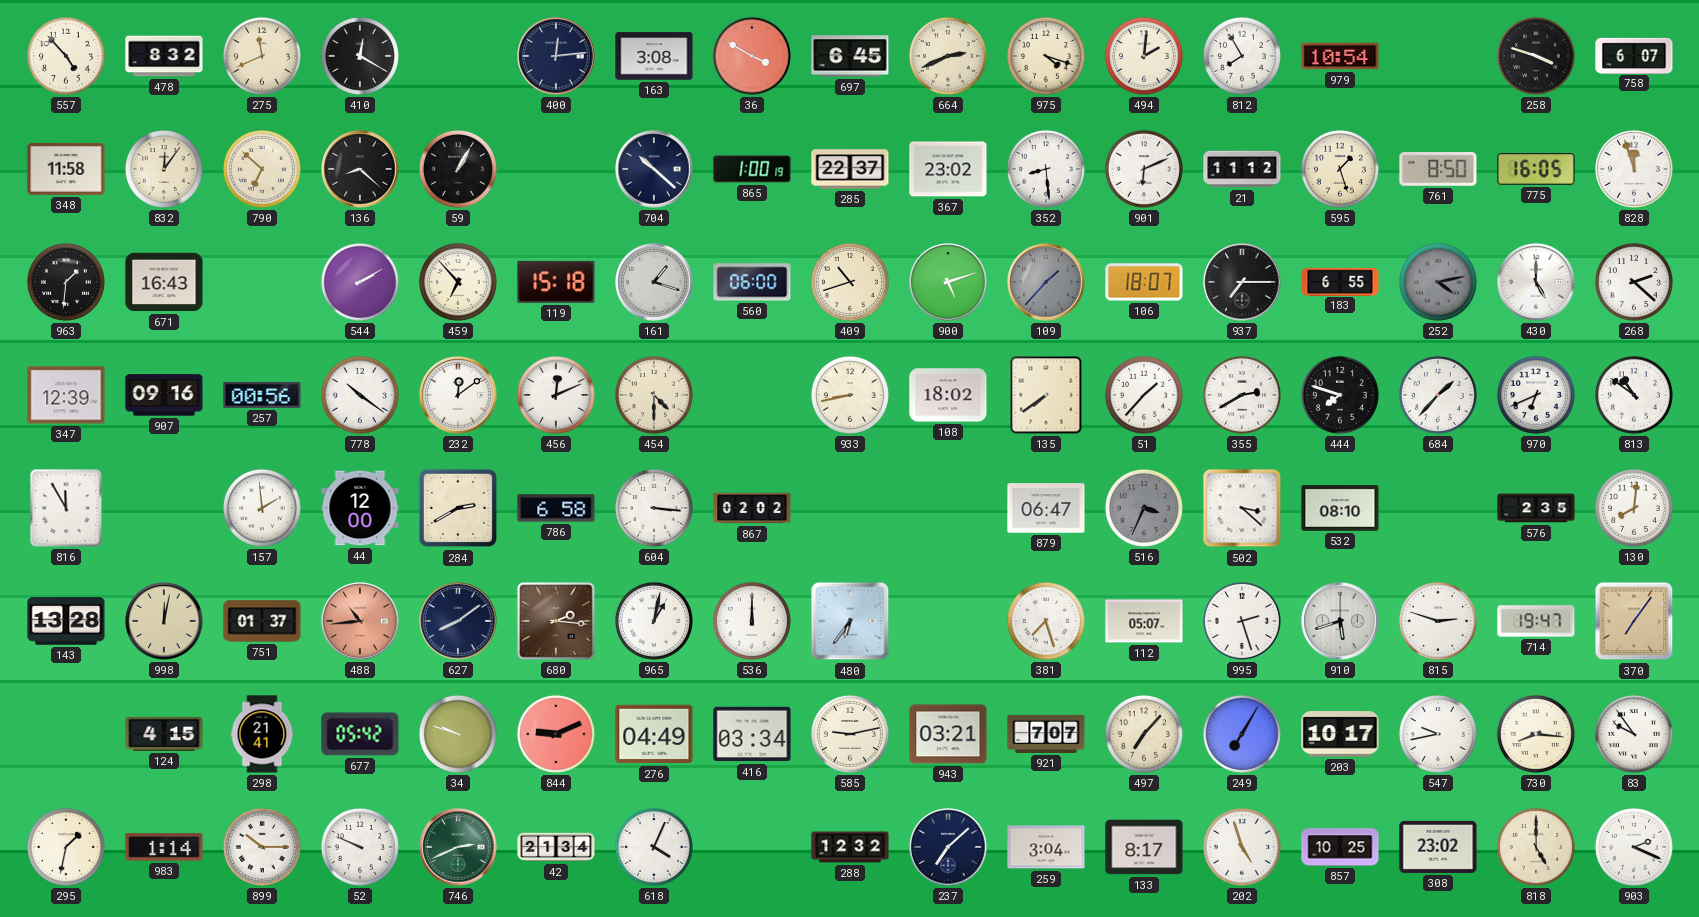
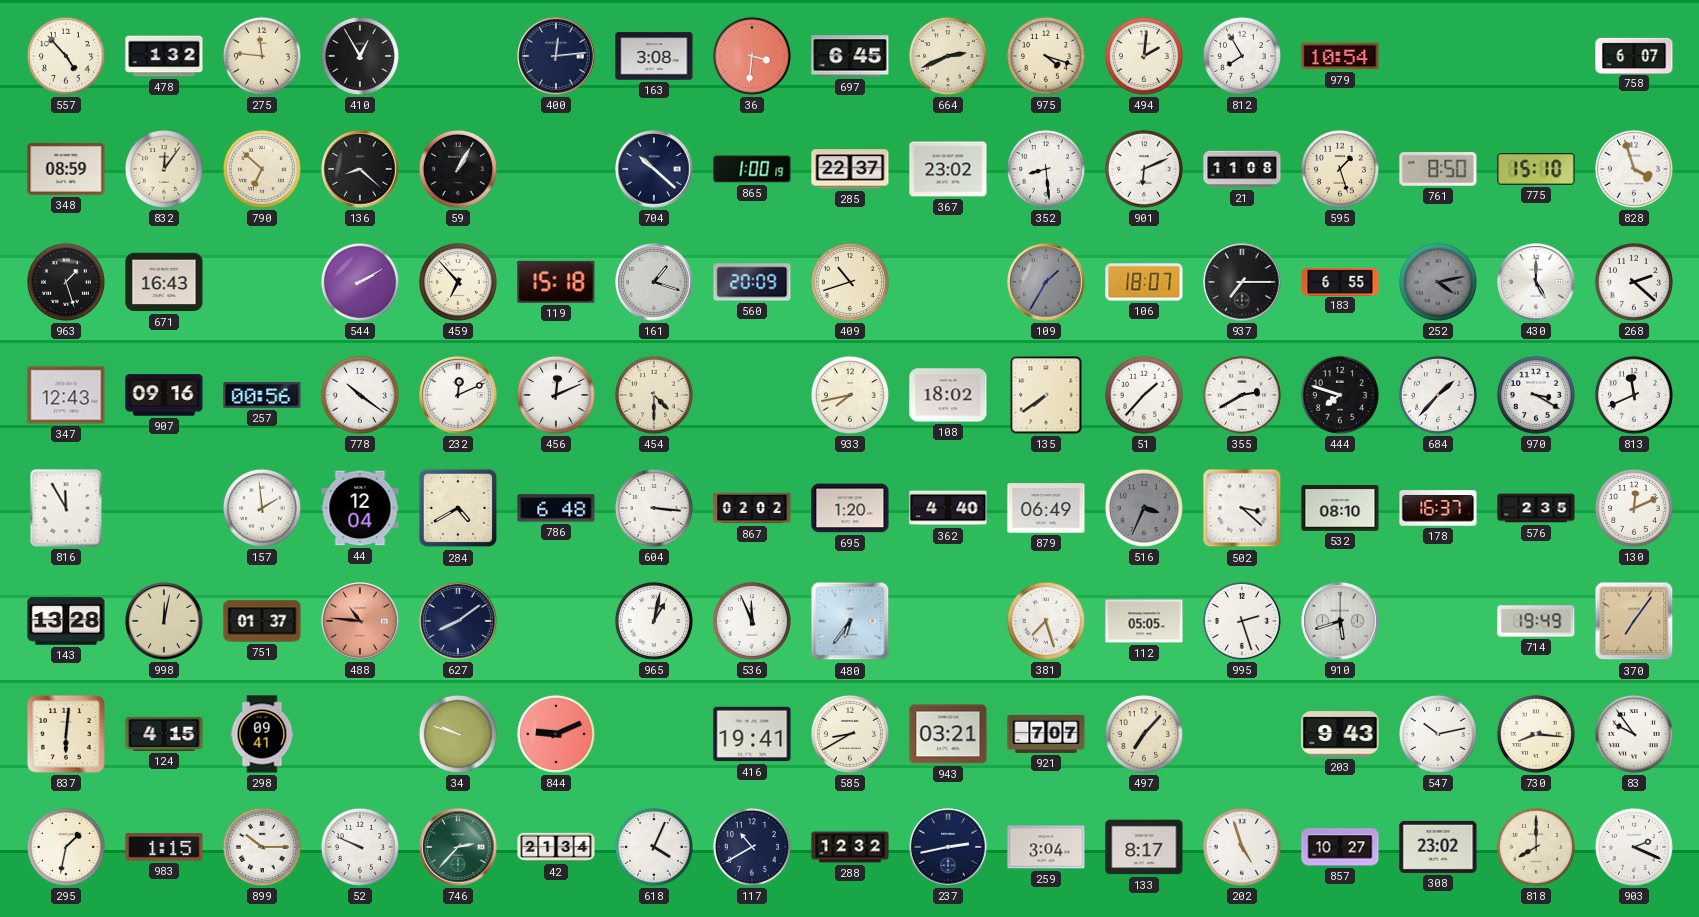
478: 8:32 -> 1:32 (164, 56)
275: 11:41 -> 11:46 (262, 56)
410: 12:20 -> 12:55 (360, 56)
36: 3:50 -> 3:31 (752, 56)
258: 3:48 -> none (1536, 56)
348: 11:58 -> 08:59 (66, 169)
21: 11:12 -> 11:08 (1242, 169)
775: 16:05 -> 15:10 (1536, 169)
828: 11:57 -> 3:57 (1634, 169)
963: 1:31 -> 1:27 (66, 282)
560: 06:00 -> 20:09 (752, 282)
900: 5:12 -> none (948, 282)
109: 1:37 -> 1:35 (1046, 282)
347: 12:39 -> 12:43 (66, 395)
232: 12:09 -> 12:11 (458, 395)
933: 8:43 -> 7:43 (850, 395)
970: 6:41 -> 3:20 (1536, 395)
813: 10:51 -> 11:41 (1634, 395)
44: 12:00 -> 12:04 (360, 508)
284: 2:40 -> 4:40 (458, 508)
786: 6:58 -> 6:48 (556, 508)
695: none -> 1:20 (850, 508)
362: none -> 4:40 (948, 508)
879: 06:47 -> 06:49 (1046, 508)
178: none -> 16:37 (1438, 508)
130: 8:01 -> 12:11 (1634, 508)
488: 10:44 -> 10:46 (360, 621)
680: 2:16 -> none (556, 621)
536: 12:00 -> 11:56 (752, 621)
112: 05:07 -> 05:05 (1144, 621)
815: 2:48 -> none (1438, 621)
714: 19:47 -> 19:49 (1536, 621)
837: none -> 6:01 (66, 734)
298: 21:41 -> 09:41 (262, 734)
677: 05:42 -> none (360, 734)
276: 04:49 -> none (654, 734)
416: 03:34 -> 19:41 (752, 734)
585: 9:13 -> 8:40 (850, 734)
249: 7:05 -> none (1242, 734)
203: 10:17 -> 9:43 (1340, 734)
547: 9:43 -> 10:13 (1438, 734)
983: 1:14 -> 1:15 (164, 847)
746: 2:41 -> 2:37 (458, 847)
117: none -> 10:40 (752, 847)
237: 7:08 -> 2:43 (948, 847)
857: 10:25 -> 10:27 (1340, 847)
818: 5:00 -> 8:00 (1536, 847)
